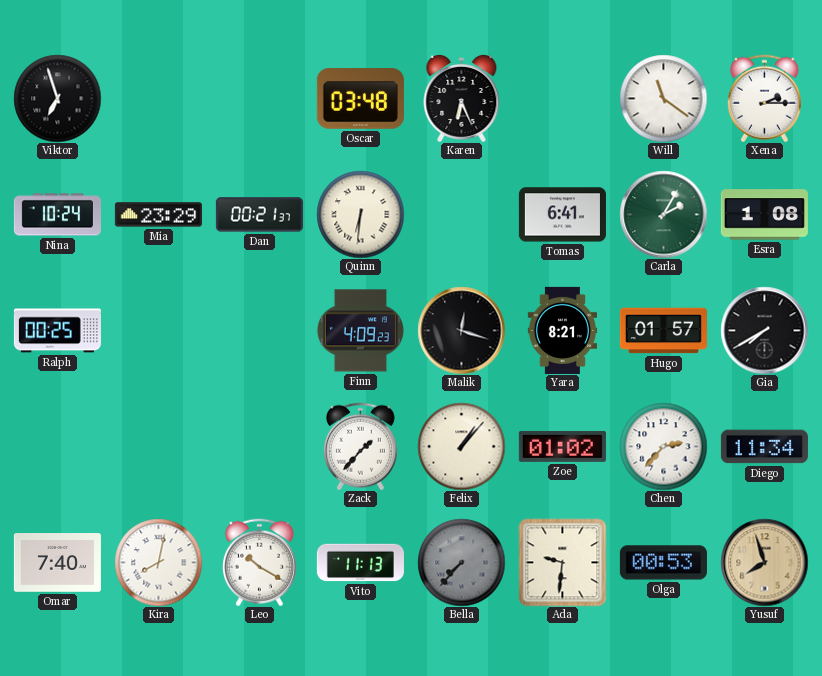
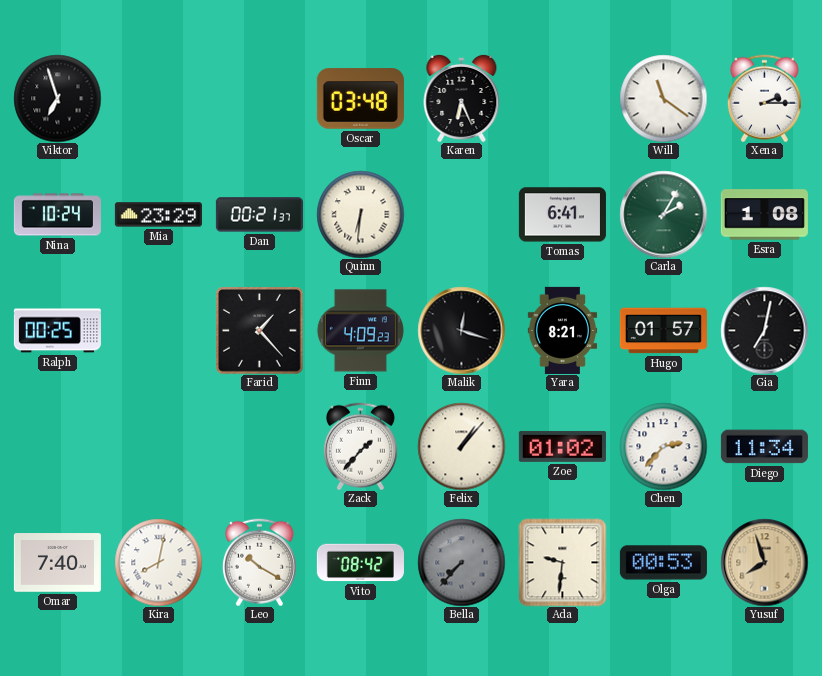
Farid: none -> 1:23 (260, 331)
Gia: 7:40 -> 7:02 (764, 330)
Vito: 11:13 -> 08:42 (360, 563)
